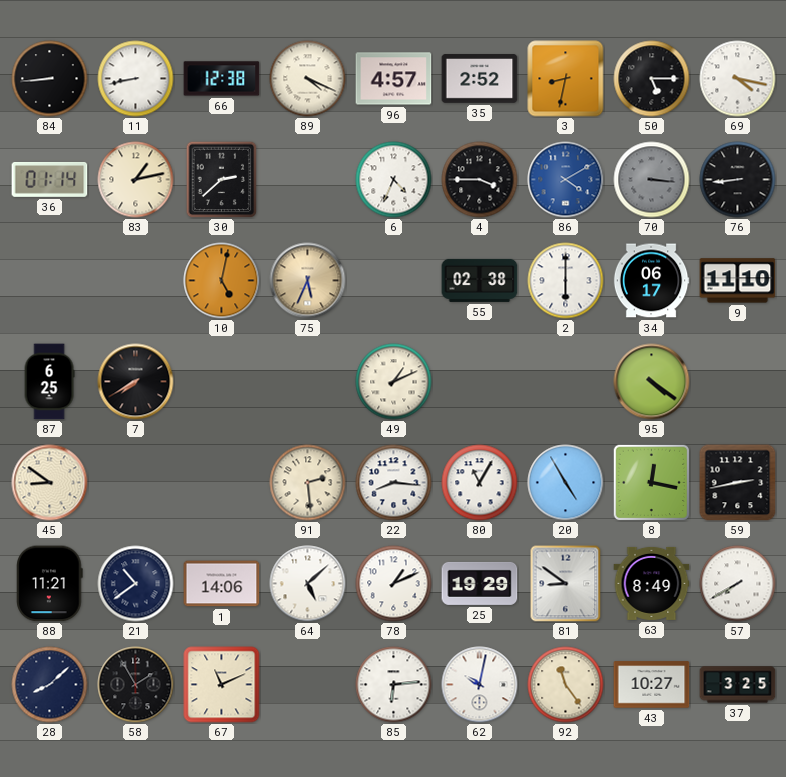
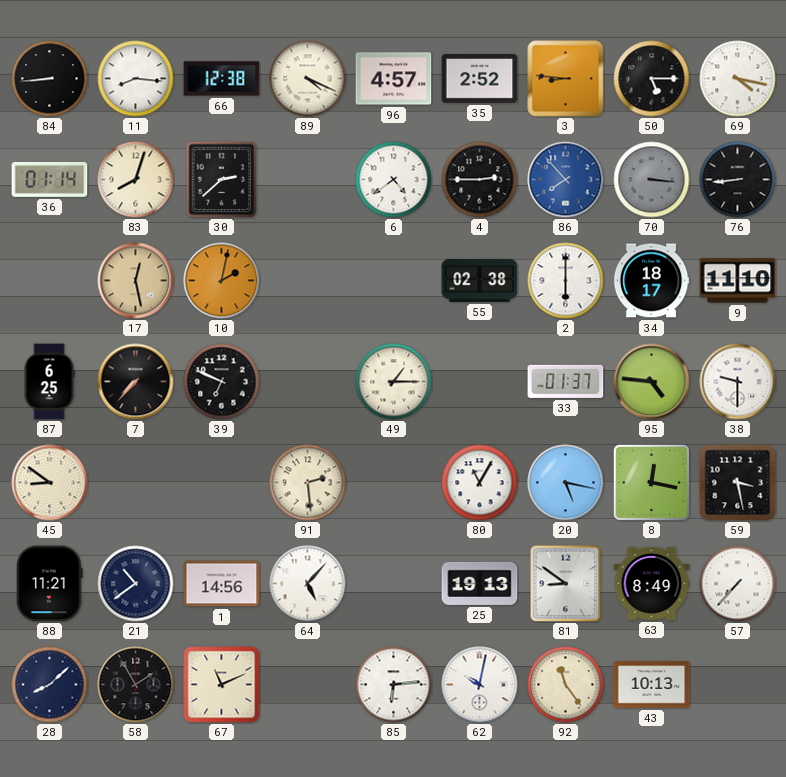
11: 8:43 -> 8:16 (136, 79)
3: 8:32 -> 8:46 (566, 79)
83: 1:13 -> 8:03 (136, 180)
6: 4:34 -> 4:39 (394, 180)
4: 3:45 -> 2:45 (480, 180)
86: 4:10 -> 7:53 (566, 180)
17: none -> 12:28 (136, 281)
10: 5:02 -> 2:02 (222, 281)
75: 5:34 -> none (308, 281)
34: 06:17 -> 18:17 (651, 281)
7: 7:40 -> 7:37 (136, 382)
39: none -> 6:49 (222, 382)
49: 1:11 -> 1:15 (394, 382)
33: none -> 01:37 (566, 381)
95: 4:21 -> 4:46 (652, 382)
38: none -> 9:30 (738, 382)
22: 8:16 -> none (394, 483)
20: 4:55 -> 5:17 (566, 483)
59: 2:43 -> 3:28 (738, 483)
1: 14:06 -> 14:56 (222, 584)
64: 5:08 -> 5:07 (308, 584)
78: 1:11 -> none (394, 584)
25: 19:29 -> 19:13 (480, 583)
57: 7:40 -> 7:37 (738, 584)
43: 10:27 -> 10:13 (652, 685)
37: 3:25 -> none (738, 685)
